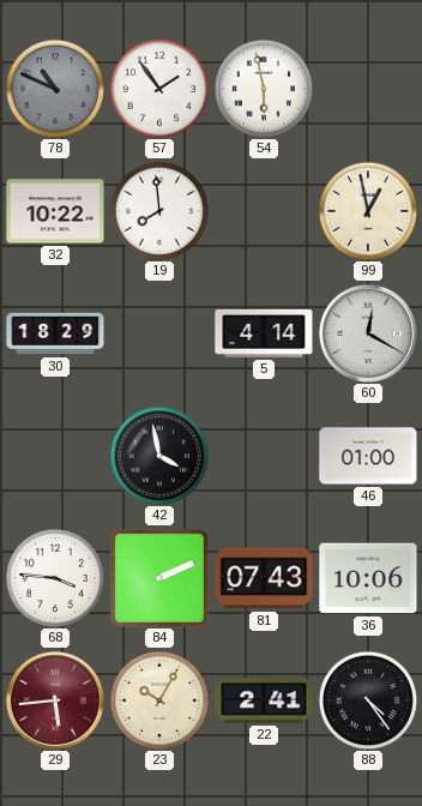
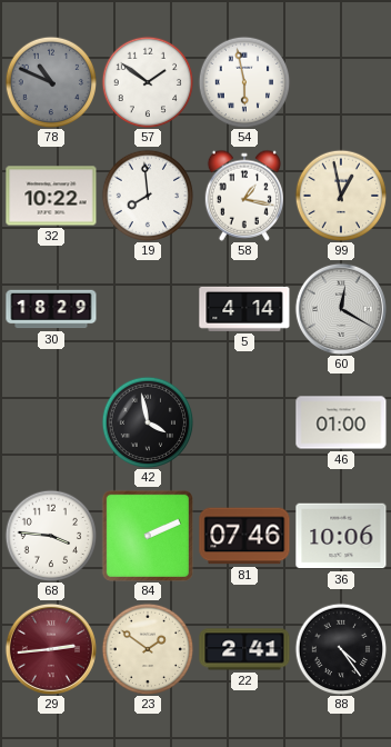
57: 1:54 -> 1:51 (148, 82)
58: none -> 1:17 (243, 196)
81: 07:43 -> 07:46 (244, 536)
29: 5:44 -> 2:44 (51, 649)
23: 10:05 -> 1:51 (148, 649)
